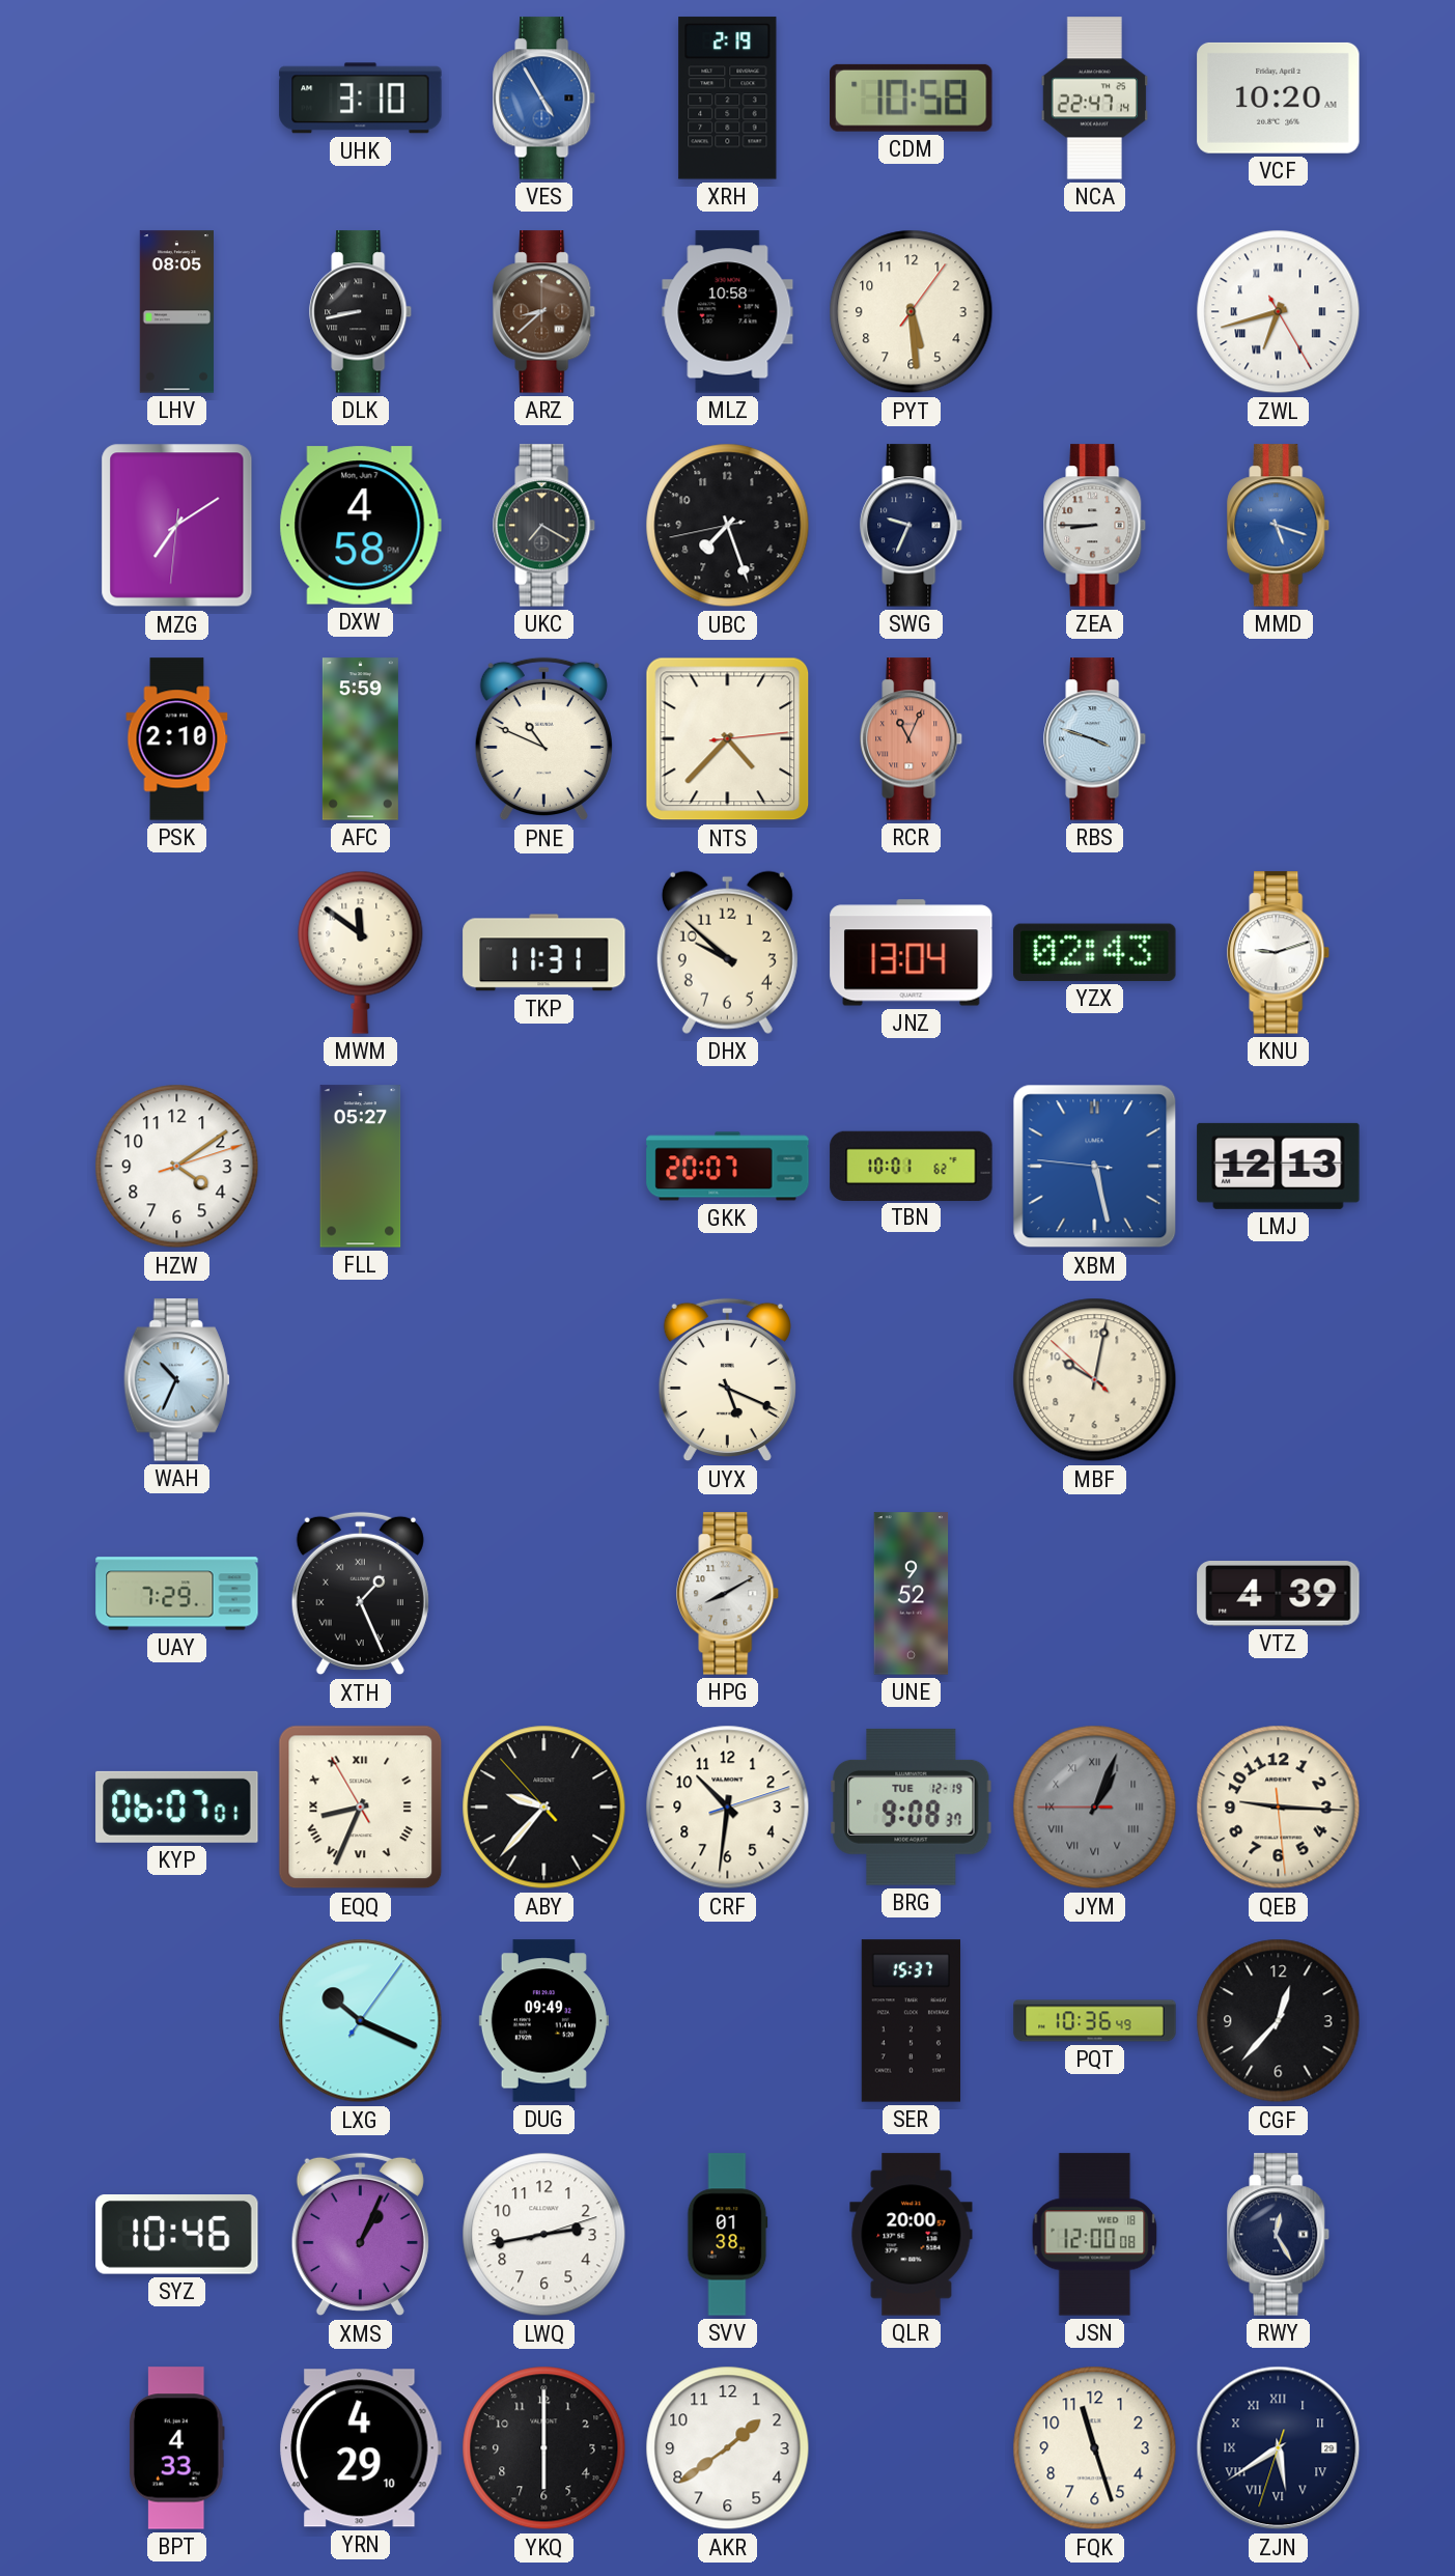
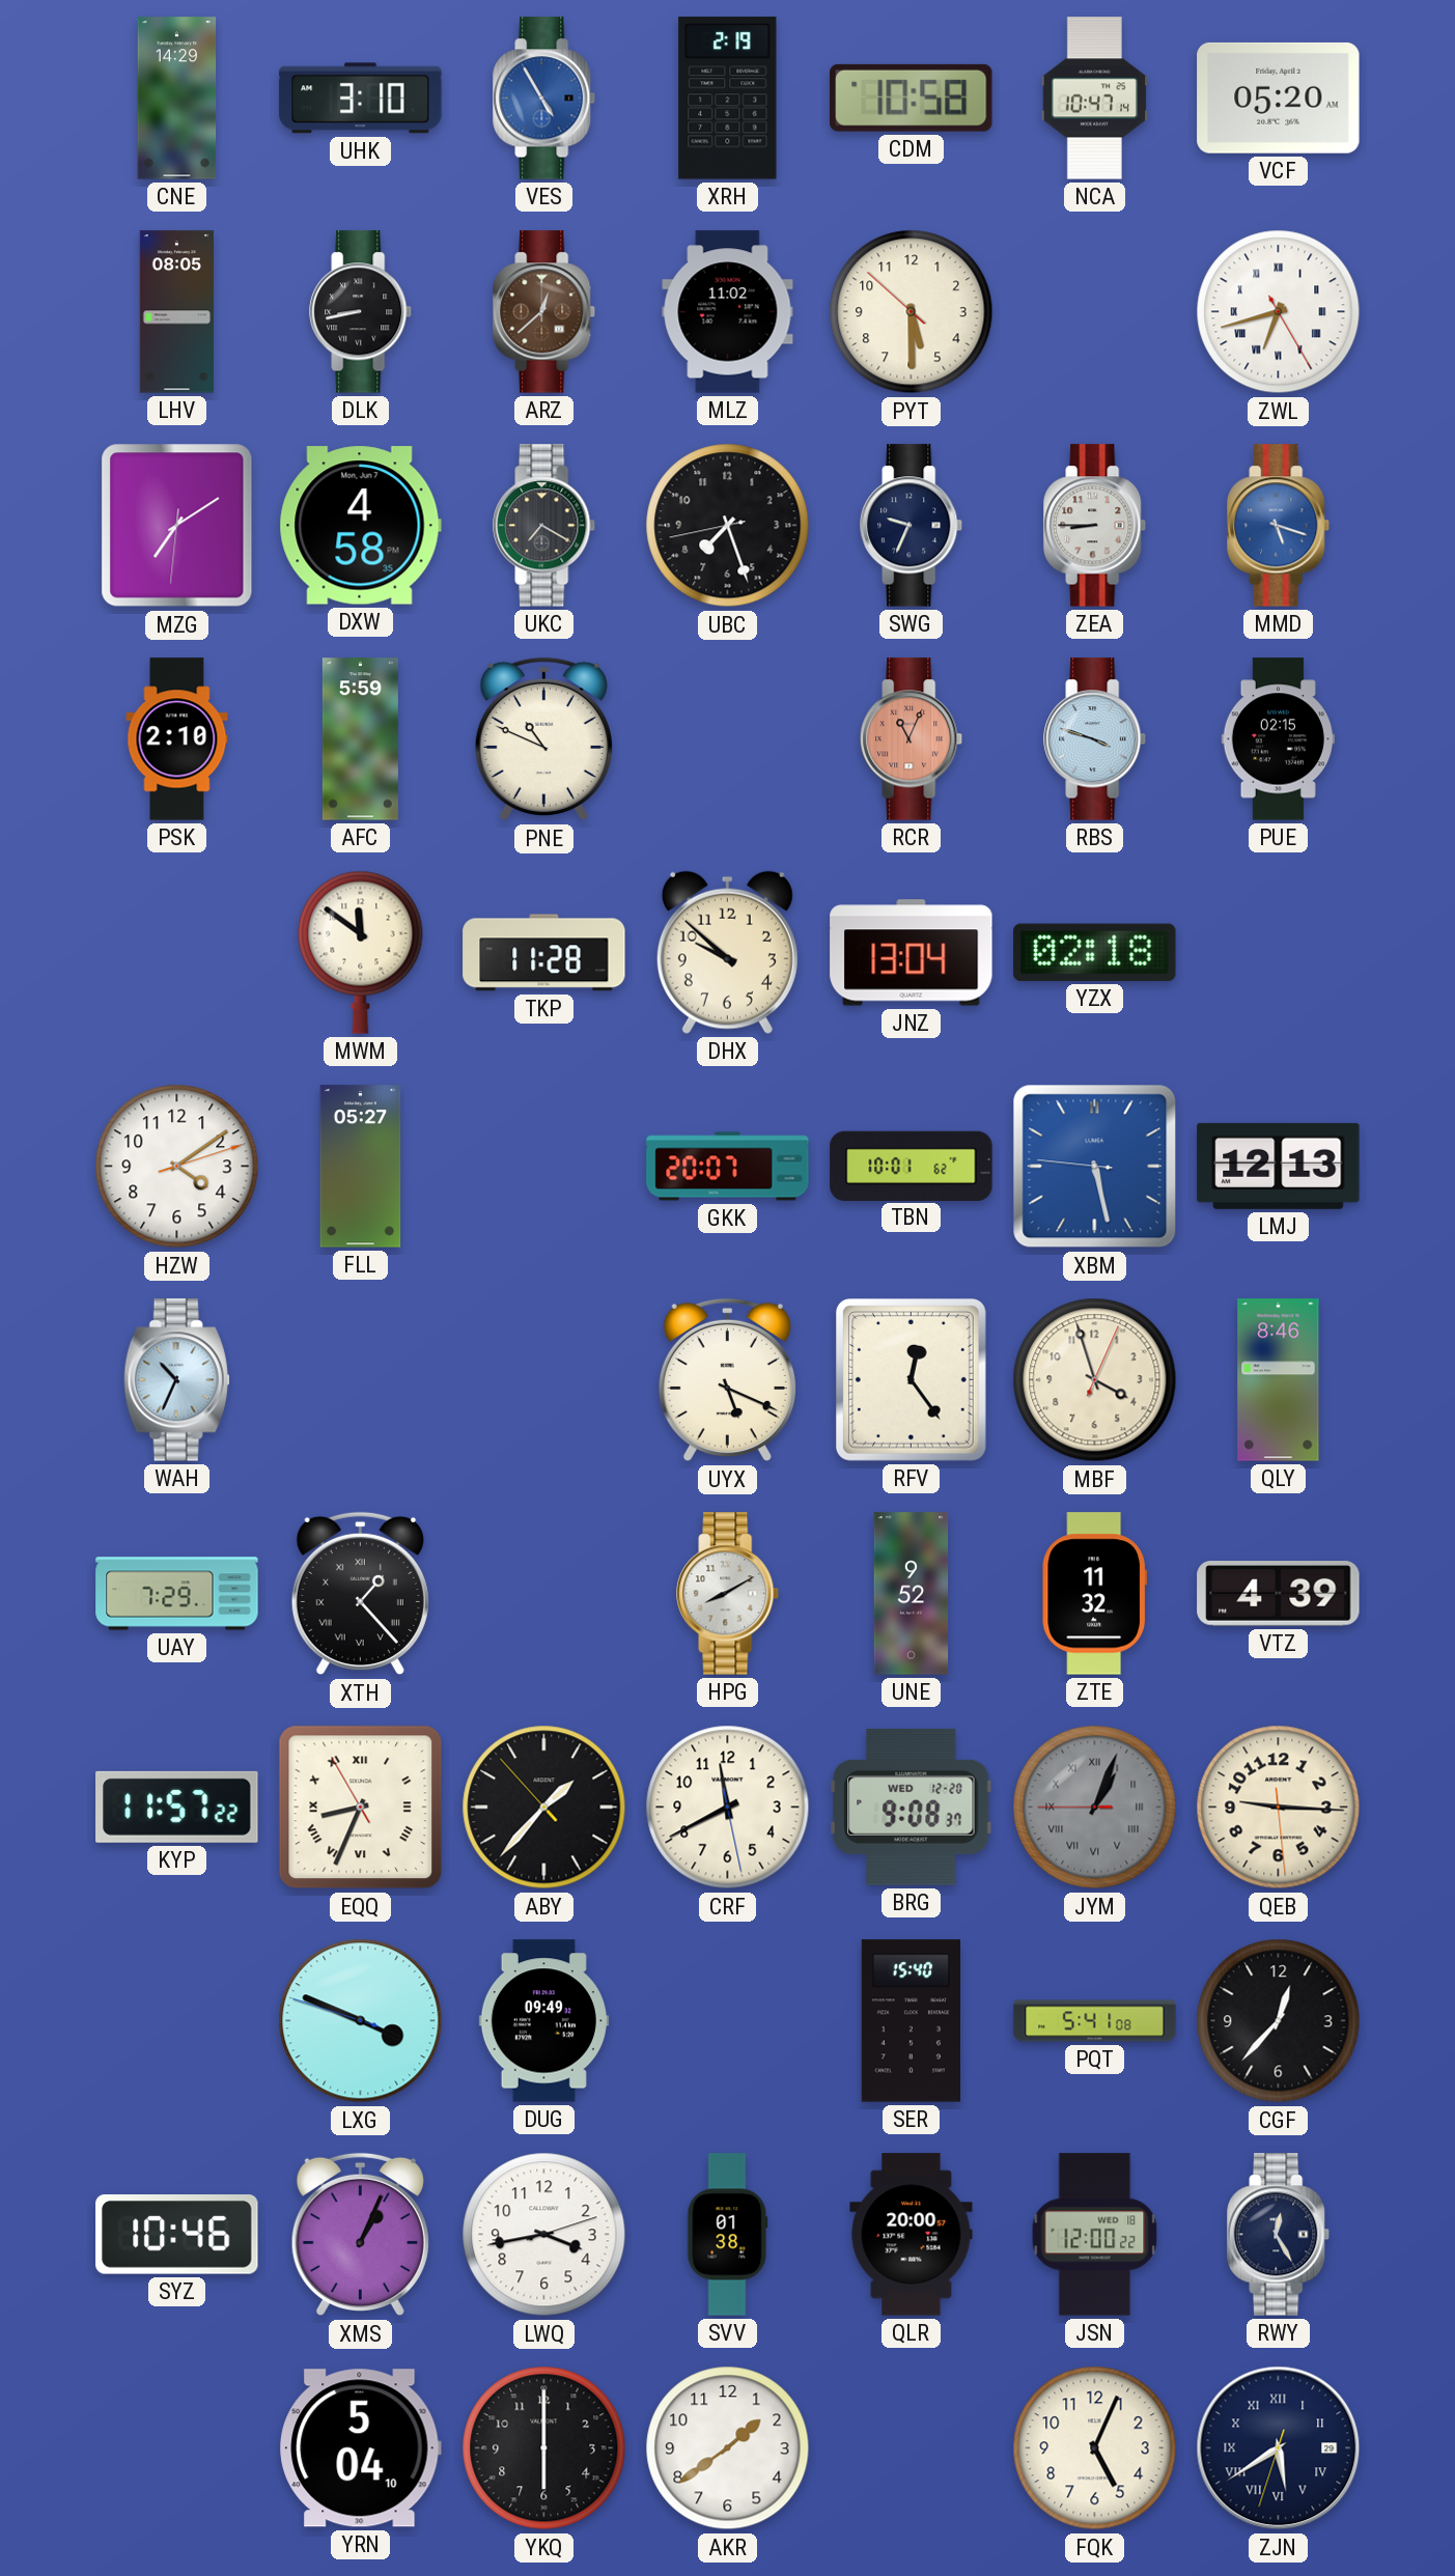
CNE: none -> 14:29 (177, 99)
NCA: 22:47 -> 10:47 (1095, 99)
VCF: 10:20 -> 05:20 (1279, 97)
ARZ: 8:38 -> 12:38 (544, 312)
MLZ: 10:58 -> 11:02 (728, 312)
PYT: 5:29:06 -> 5:29:52 (912, 312)
NTS: 4:37 -> none (728, 739)
PUE: none -> 02:15 (1278, 739)
TKP: 11:31 -> 11:28 (544, 953)
YZX: 02:43 -> 02:18 (1095, 952)
KNU: 9:12 -> none (1279, 953)
RFV: none -> 12:24 (911, 1380)
MBF: 10:01 -> 3:57 (1095, 1380)
QLY: none -> 8:46 (1279, 1380)
XTH: 1:26 -> 1:23 (360, 1594)
ZTE: none -> 11:32 (1094, 1594)
KYP: 06:07 -> 11:57 (177, 1807)
ABY: 9:36 -> 1:36 (544, 1808)
CRF: 10:31 -> 11:40 (728, 1808)
BRG date: TUE 12-19 -> WED 12-20 (912, 1807)
LXG: 10:19 -> 3:48 (361, 2021)
SER: 15:37 -> 15:40 (911, 2021)
PQT: 10:36 -> 5:41 (1095, 2021)
LWQ: 2:43 -> 3:43 (544, 2235)
JSN: 12:00:08 -> 12:00:22 (1095, 2235)
BPT: 4:33 -> none (176, 2448)
YRN: 4:29 -> 5:04 (360, 2448)
FQK: 11:27 -> 5:04 (1095, 2448)
